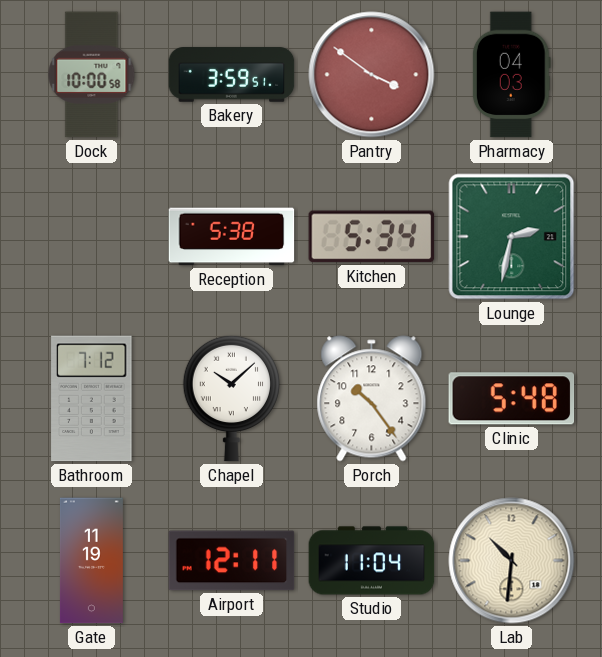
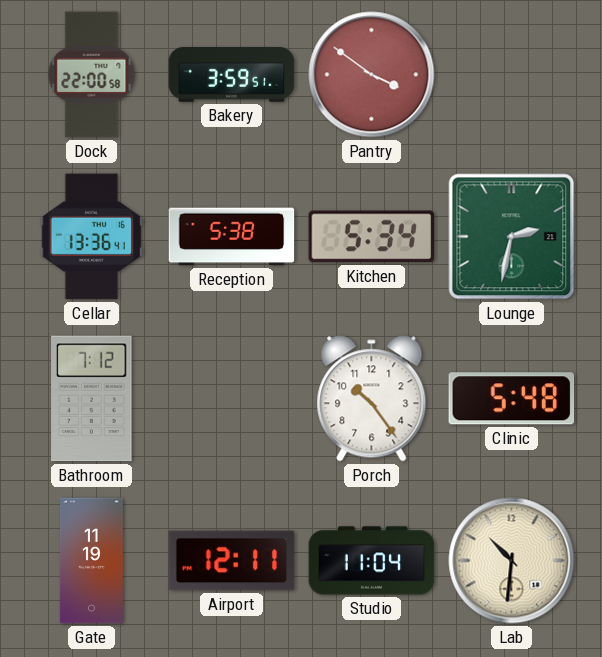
Dock: 10:00 -> 22:00 (92, 75)
Pharmacy: 04:03 -> none (511, 75)
Cellar: none -> 13:36 (91, 237)
Chapel: 10:08 -> none (231, 398)
